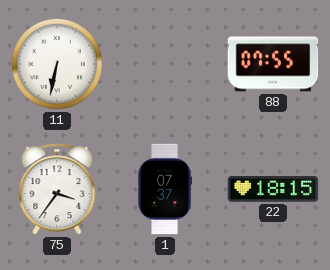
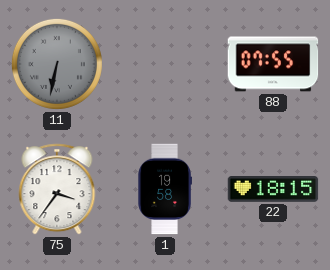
11 dial: white -> grey (57, 64)
1: 07:37 -> 19:58 (165, 189)
